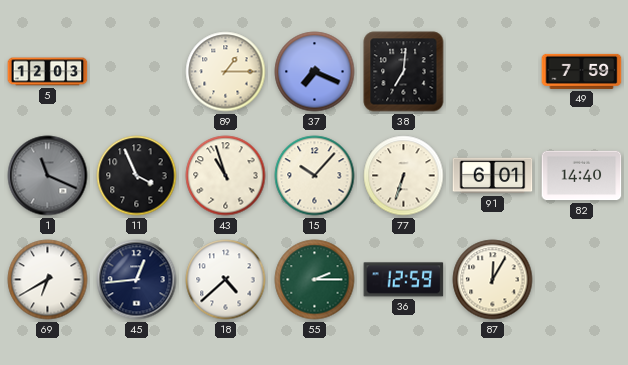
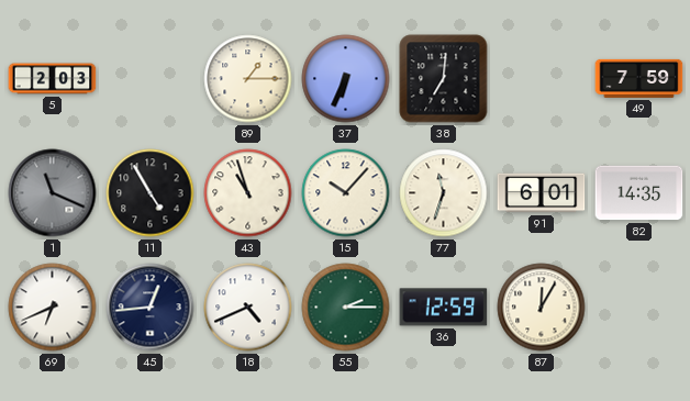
5: 12:03 -> 2:03 (53, 79)
37: 7:19 -> 6:34 (346, 79)
11: 3:56 -> 4:55 (151, 193)
77: 6:33 -> 11:33 (444, 193)
82: 14:40 -> 14:35 (639, 193)
69: 6:40 -> 6:41 (53, 308)
18: 4:38 -> 4:41 (248, 308)
